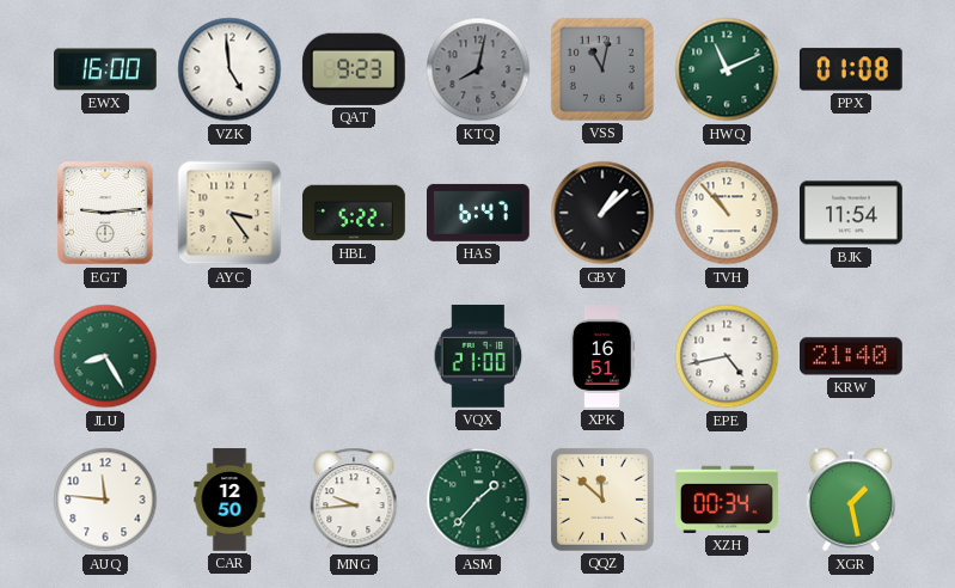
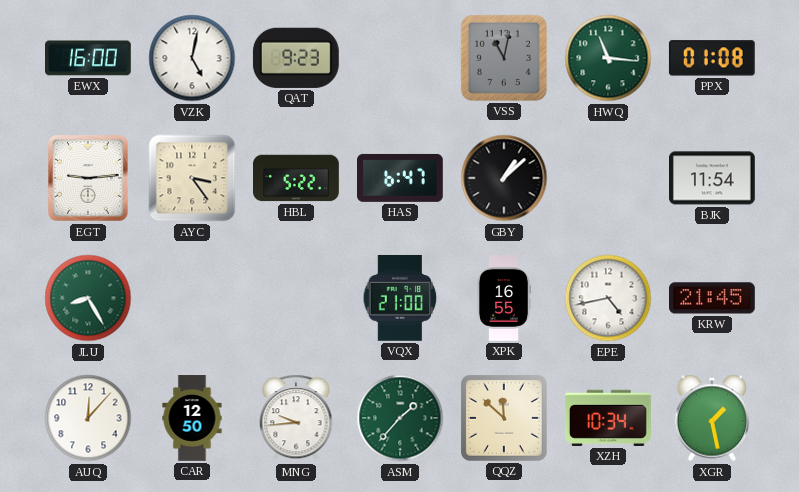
VZK: 4:59 -> 5:02 (192, 58)
KTQ: 8:02 -> none (478, 69)
HWQ: 11:11 -> 11:16 (608, 58)
TVH: 10:53 -> none (727, 213)
XPK: 16:51 -> 16:55 (504, 299)
KRW: 21:40 -> 21:45 (713, 298)
AUQ: 11:46 -> 12:07 (88, 418)
XZH: 00:34 -> 10:34 (608, 418)
